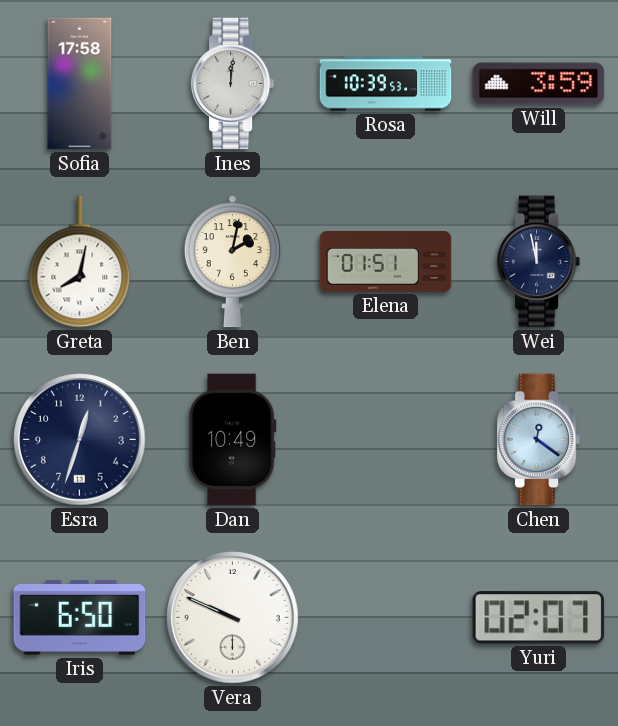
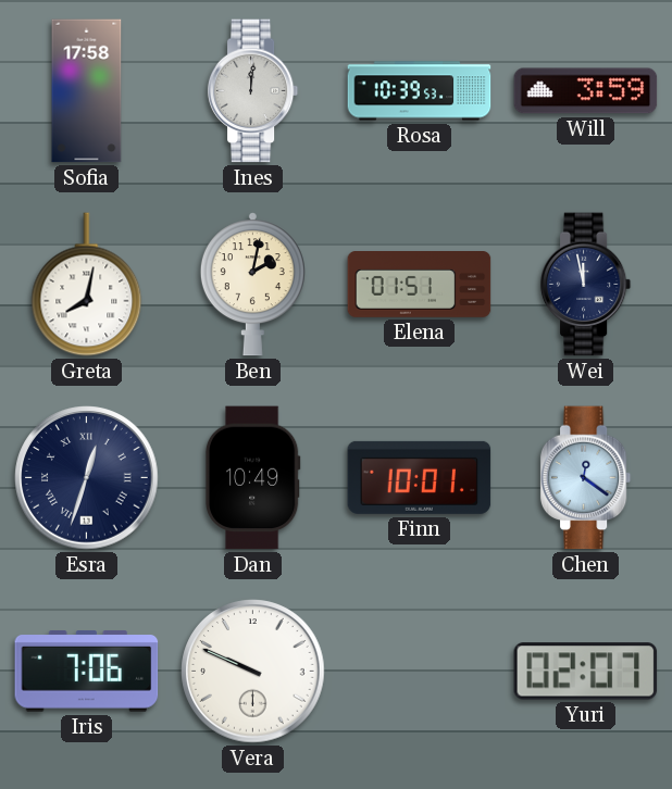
Esra numerals: Arabic -> Roman (87, 478)
Finn: none -> 10:01 (420, 477)
Iris: 6:50 -> 7:06 (87, 672)
